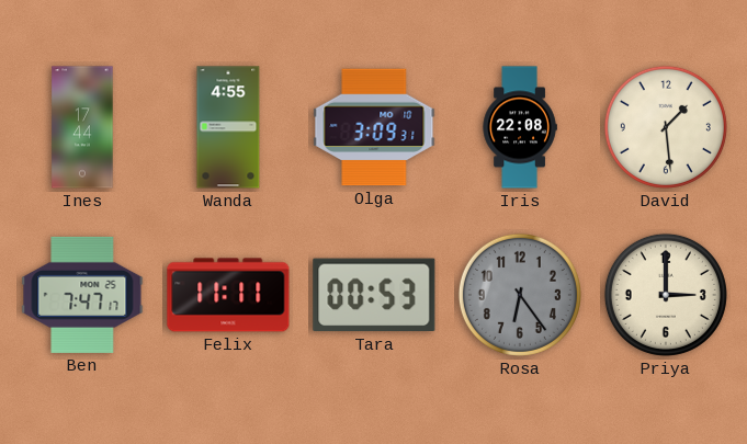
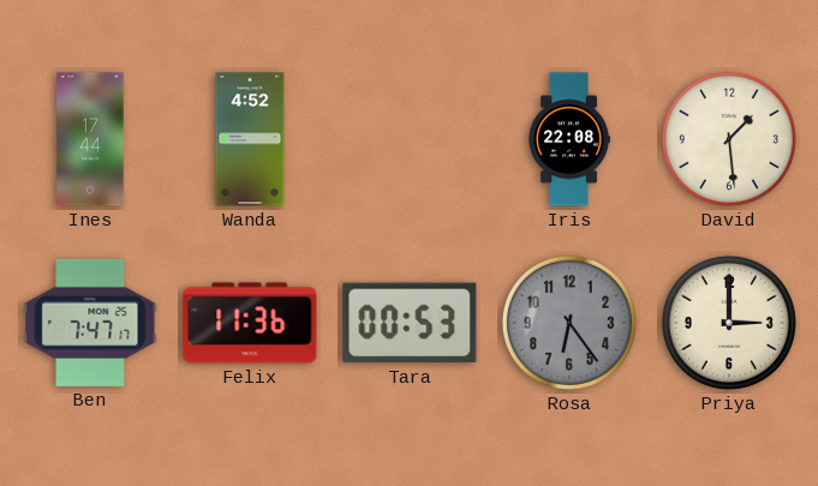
Wanda: 4:55 -> 4:52 (250, 139)
Olga: 3:09 -> none (374, 127)
Felix: 11:11 -> 11:36 (250, 323)
